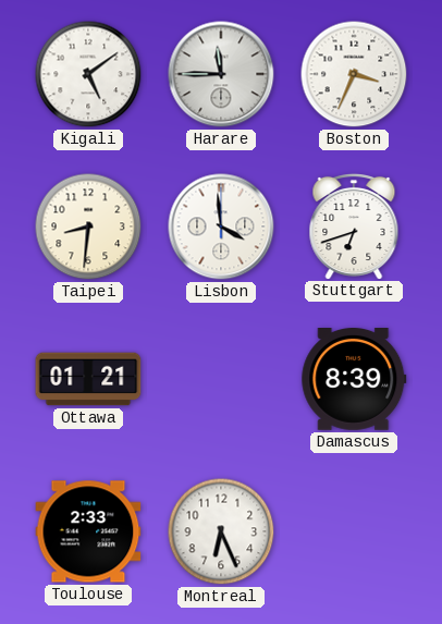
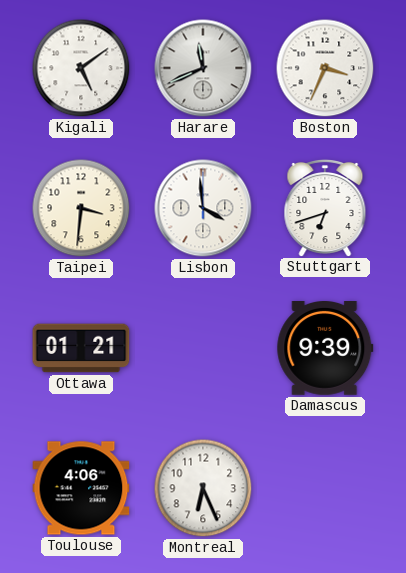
Harare: 11:45 -> 11:41 (203, 68)
Taipei: 8:31 -> 3:31 (81, 208)
Damascus: 8:39 -> 9:39 (325, 349)
Toulouse: 2:33 -> 4:06 (81, 488)
